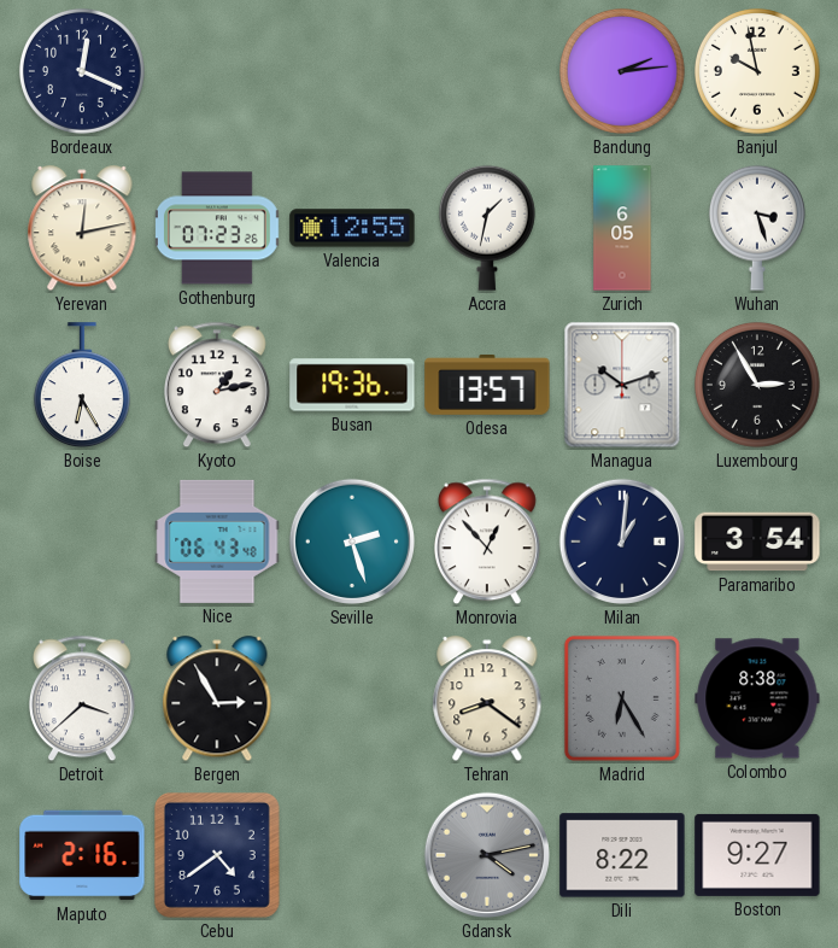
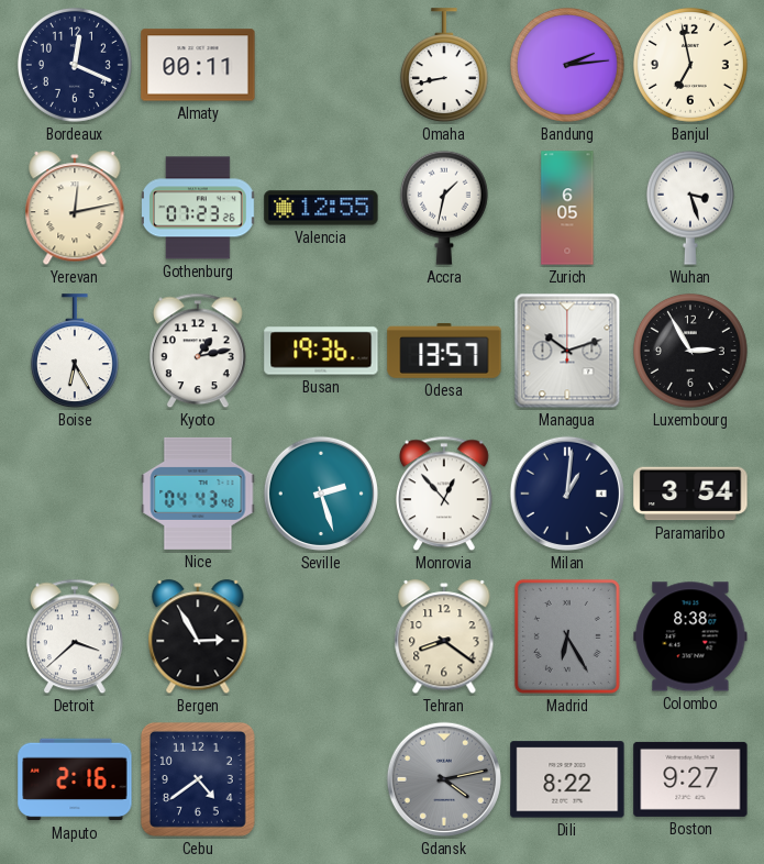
Almaty: none -> 00:11 (198, 65)
Omaha: none -> 8:43 (444, 66)
Banjul: 9:58 -> 6:58 (690, 65)
Nice: 06:43 -> 04:43 (198, 494)
